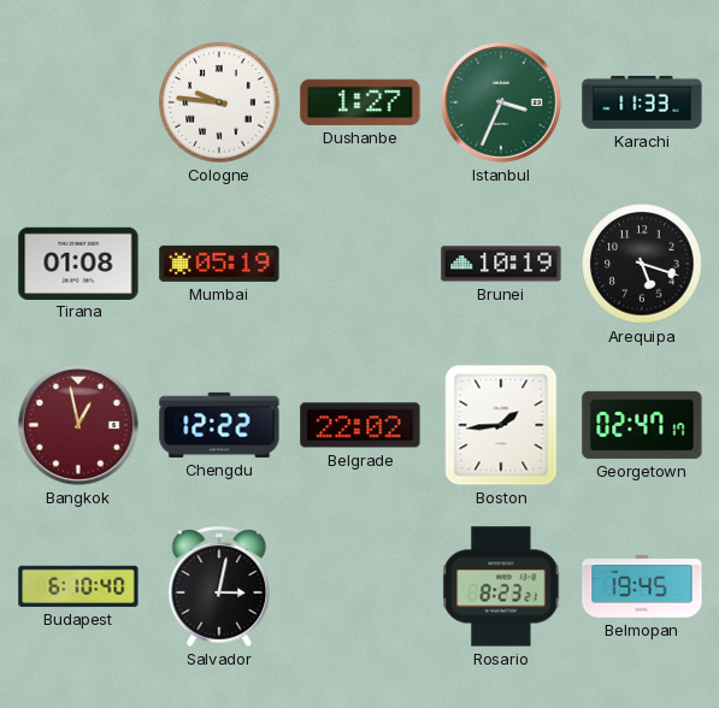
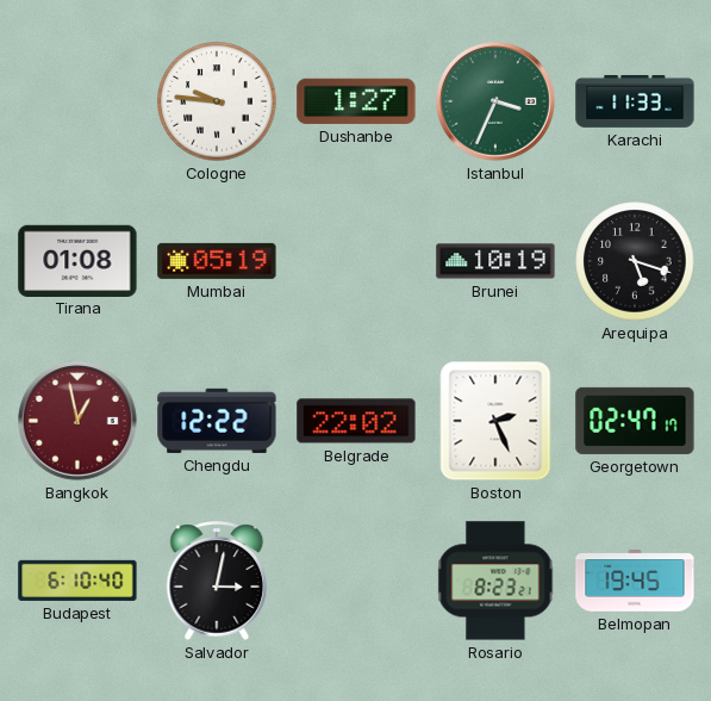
Boston: 1:44 -> 2:26 (495, 421)
